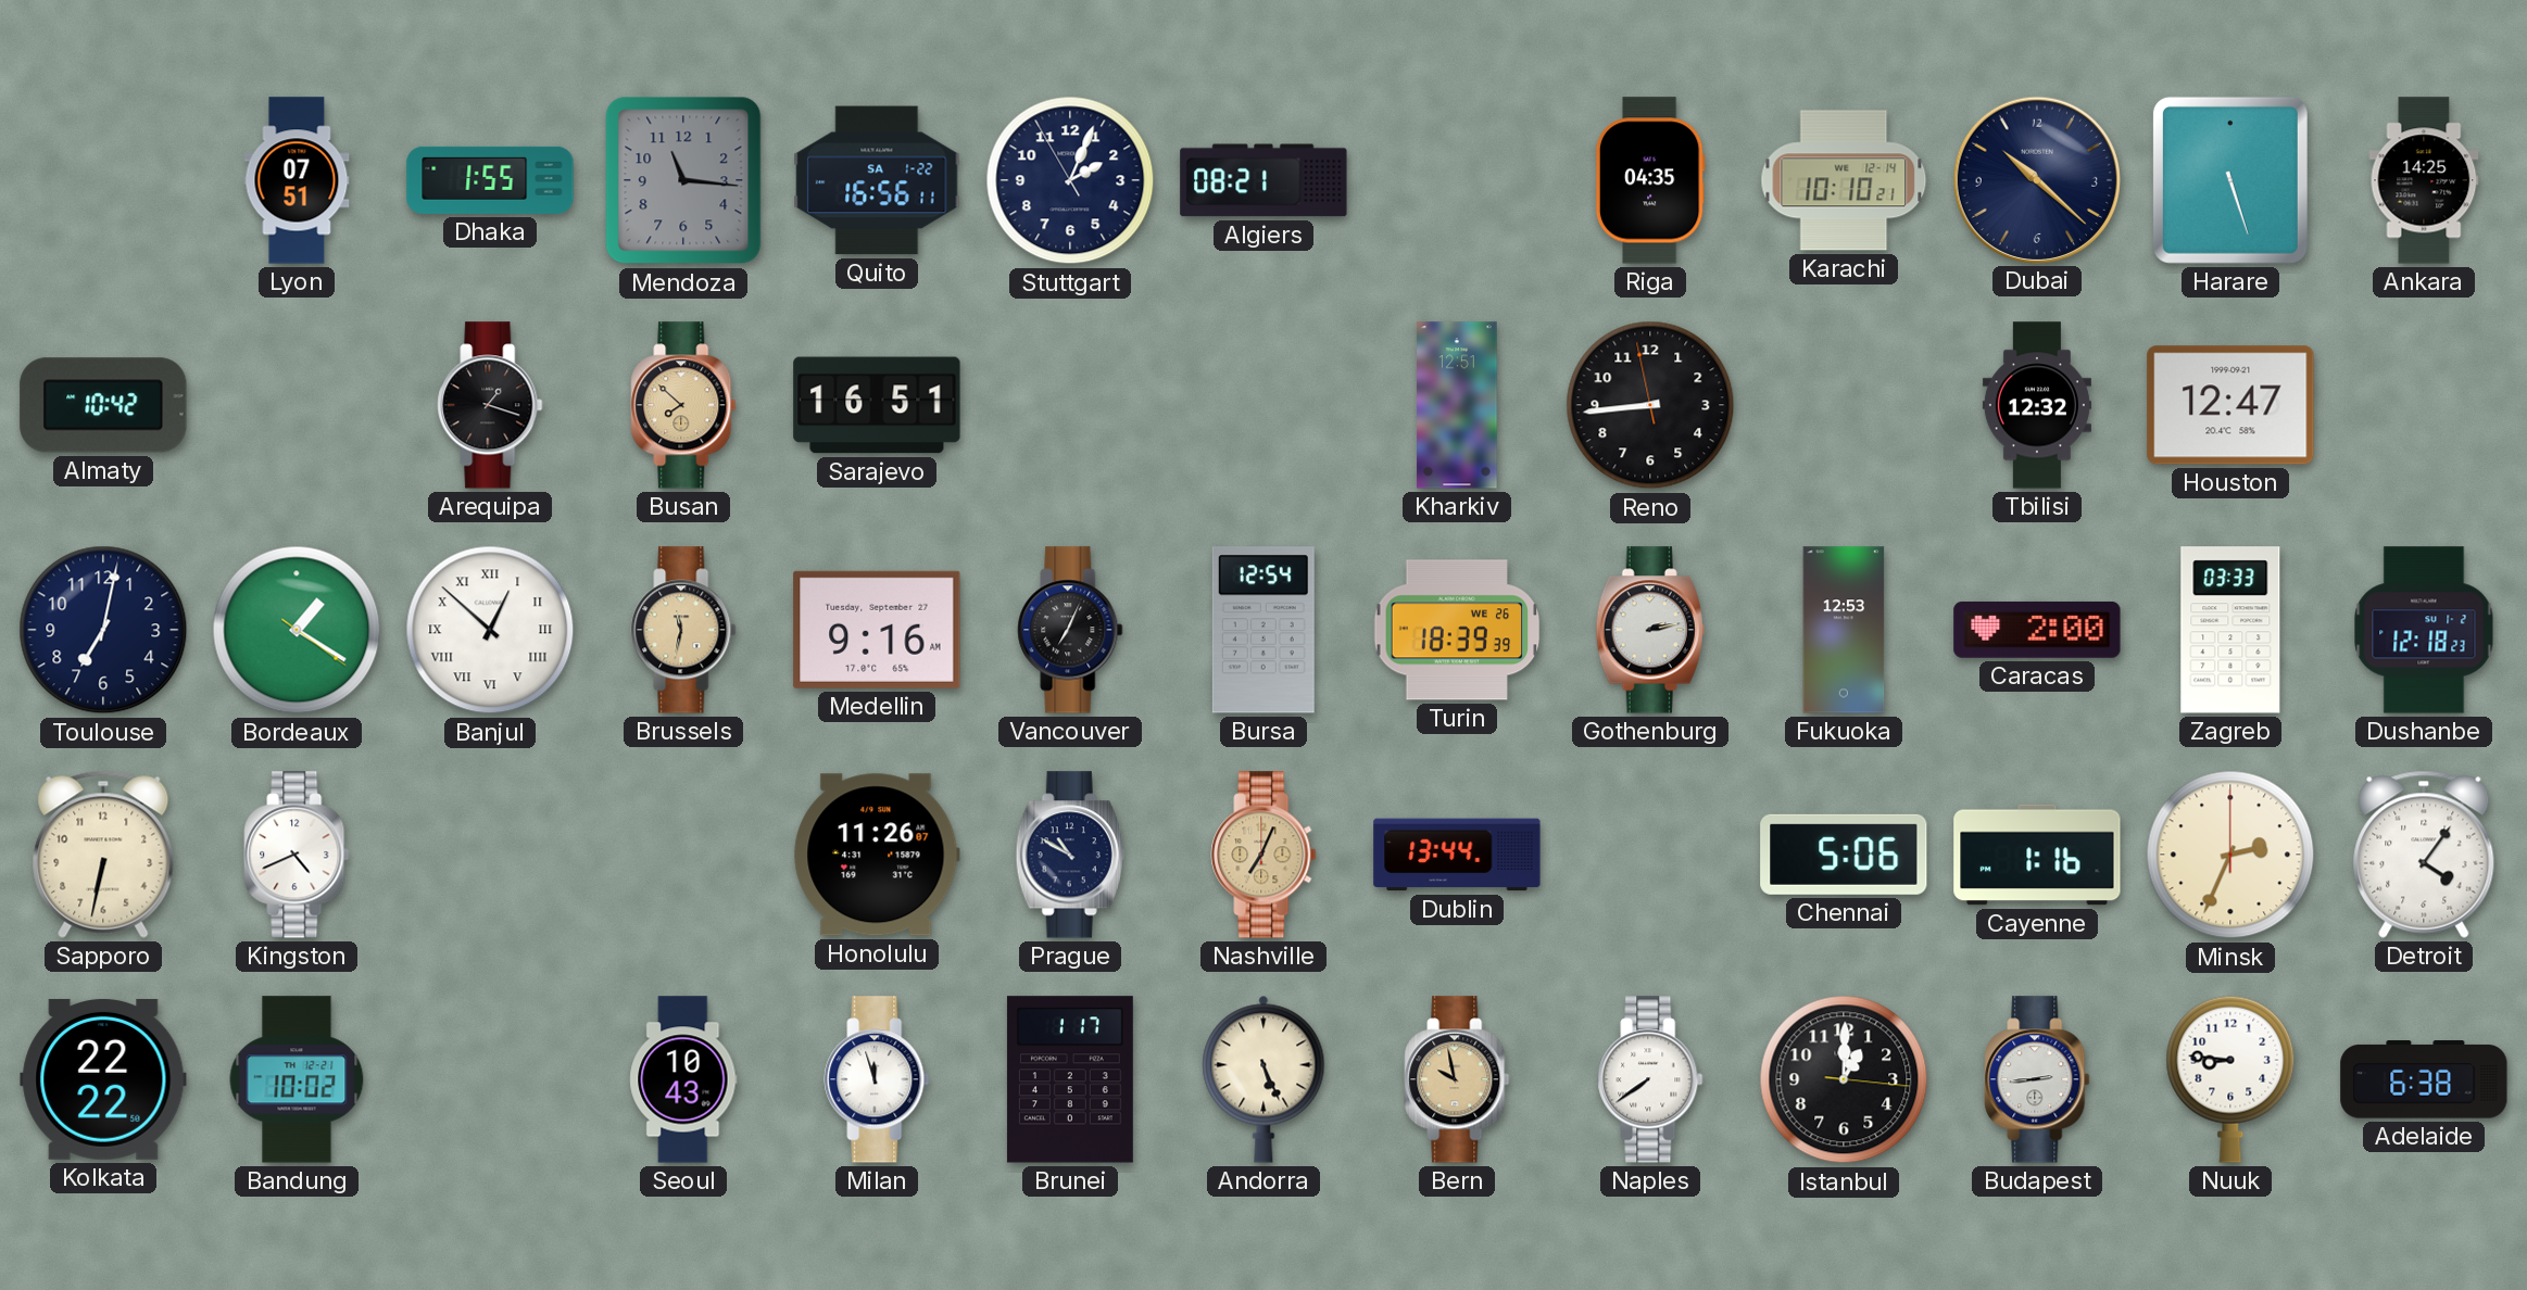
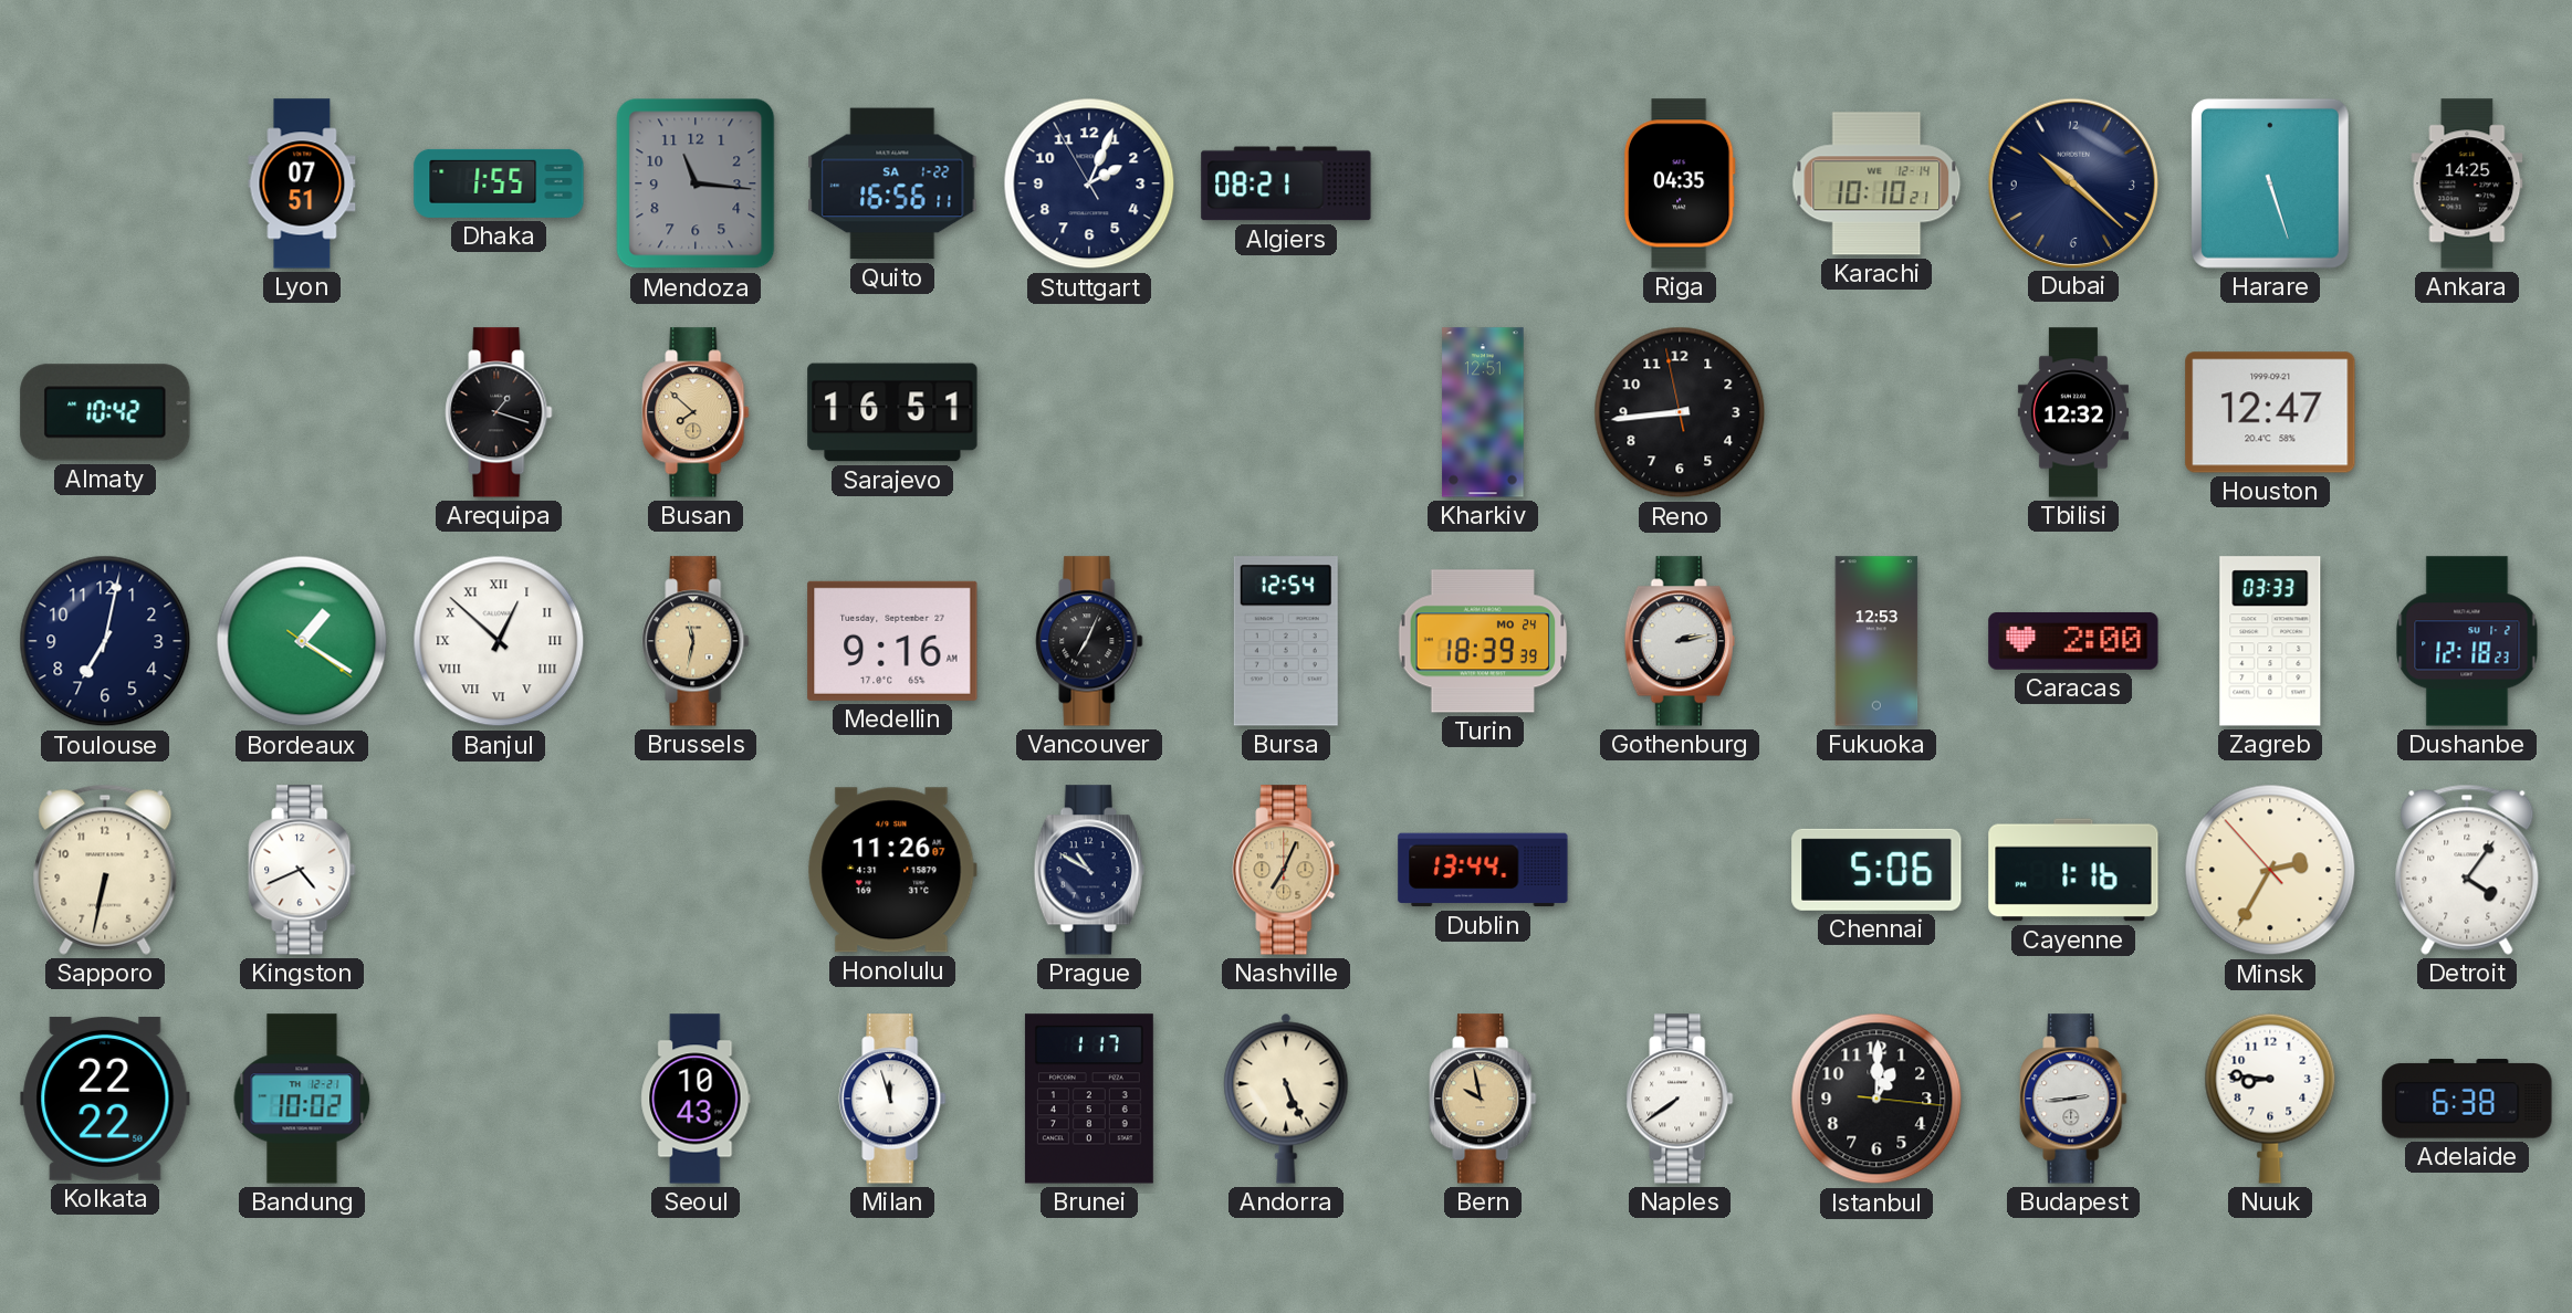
Turin date: WE 26 -> MO 24 (1483, 641)
Minsk: 2:34:00 -> 2:34:53 (2270, 870)
